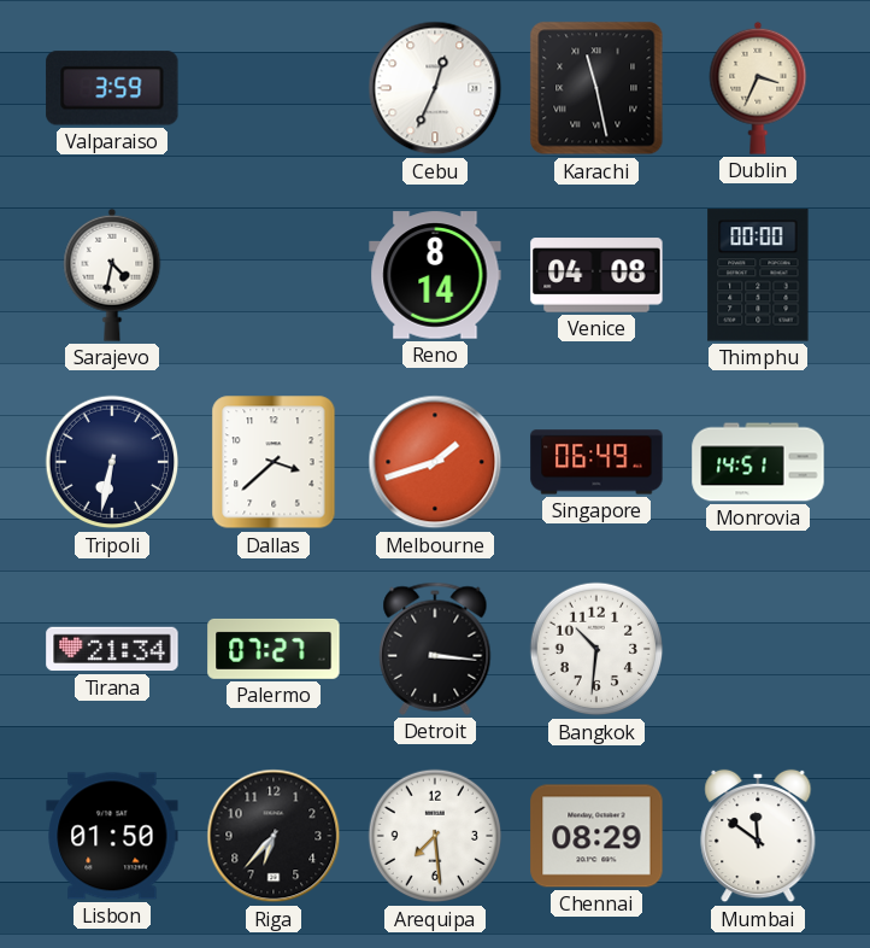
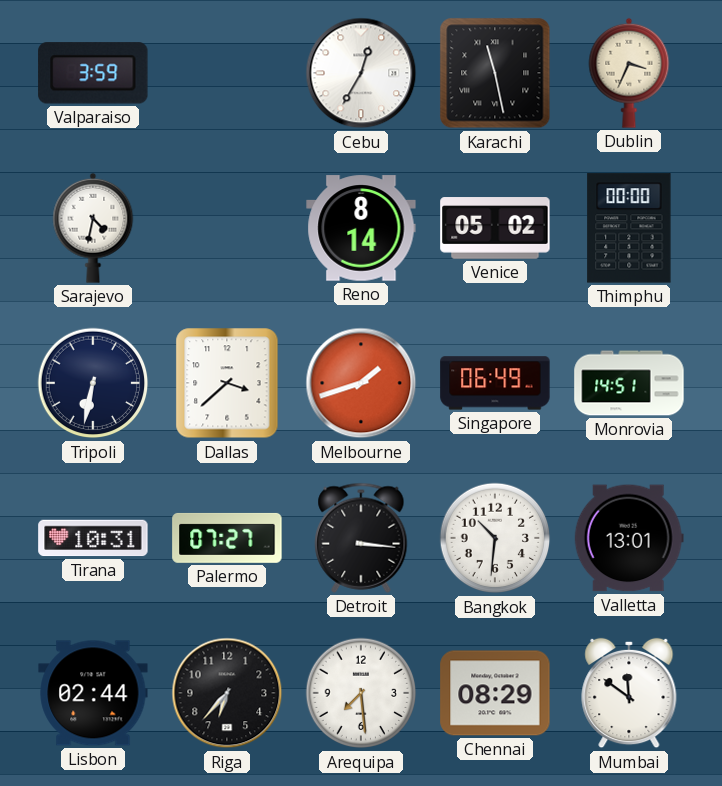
Cebu: 12:34 -> 12:35 (361, 73)
Venice: 04:08 -> 05:02 (495, 228)
Tirana: 21:34 -> 10:31 (93, 538)
Valletta: none -> 13:01 (629, 538)
Lisbon: 01:50 -> 02:44 (93, 693)
